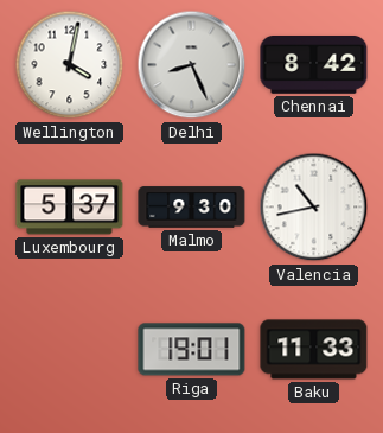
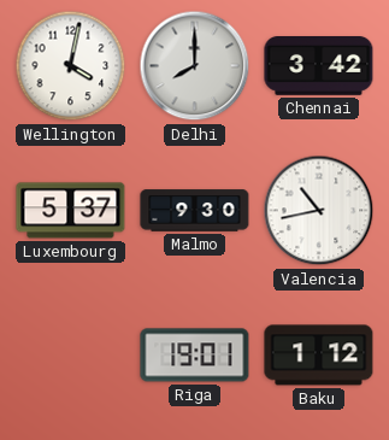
Delhi: 8:26 -> 8:00 (195, 66)
Chennai: 8:42 -> 3:42 (319, 66)
Baku: 11:33 -> 1:12 (319, 356)
